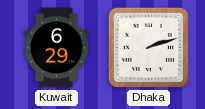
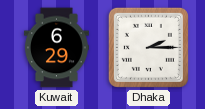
Dhaka: 2:12 -> 2:15 (148, 47)
